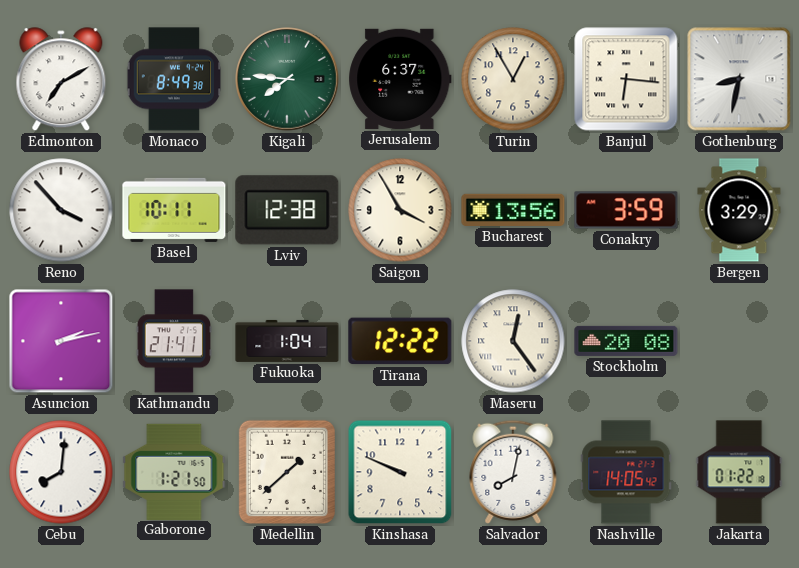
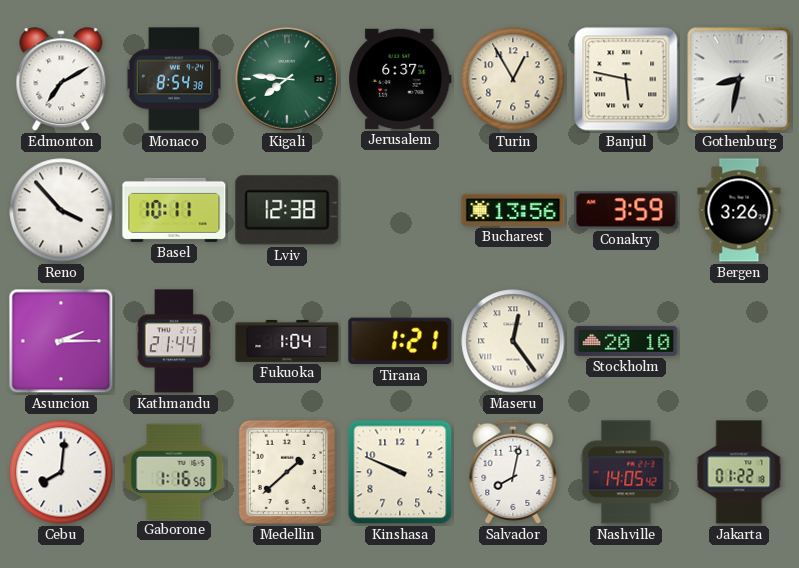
Monaco: 8:49 -> 8:54 (174, 79)
Banjul: 6:16 -> 5:47 (626, 79)
Saigon: 3:55 -> none (400, 210)
Bergen: 3:29 -> 3:26 (739, 210)
Asuncion: 2:13 -> 2:15 (61, 341)
Kathmandu: 21:41 -> 21:44 (173, 341)
Tirana: 12:22 -> 1:21 (400, 341)
Stockholm: 20:08 -> 20:10 (626, 341)
Gaborone: 1:21 -> 1:16 (174, 471)
